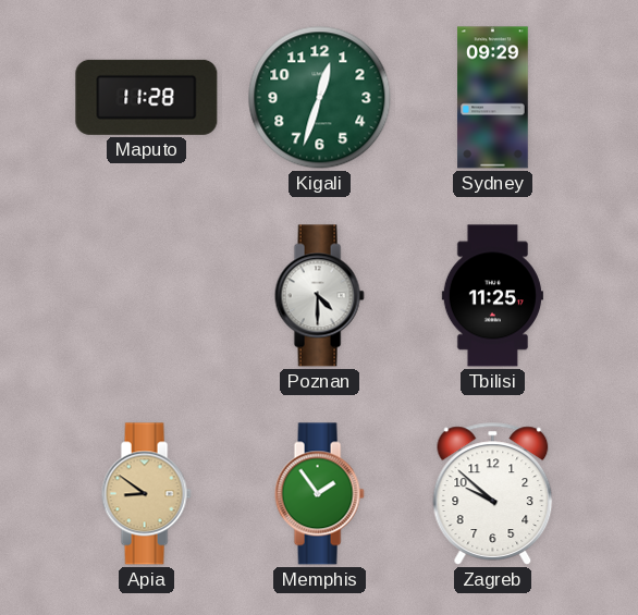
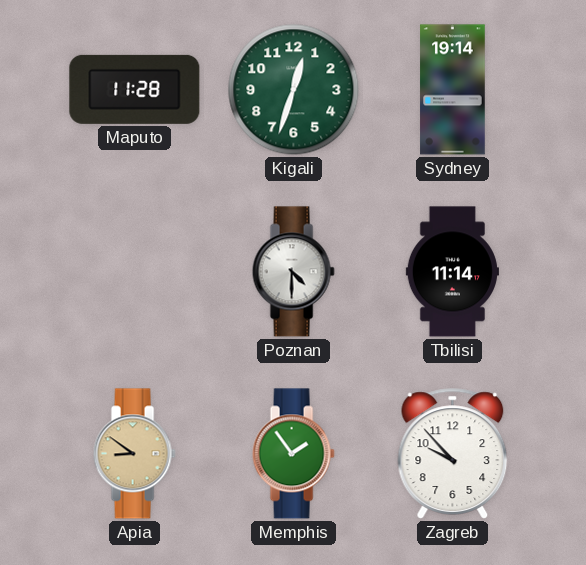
Sydney: 09:29 -> 19:14 (453, 90)
Tbilisi: 11:25 -> 11:14 (452, 272)
Zagreb: 9:52 -> 9:53 (453, 454)
